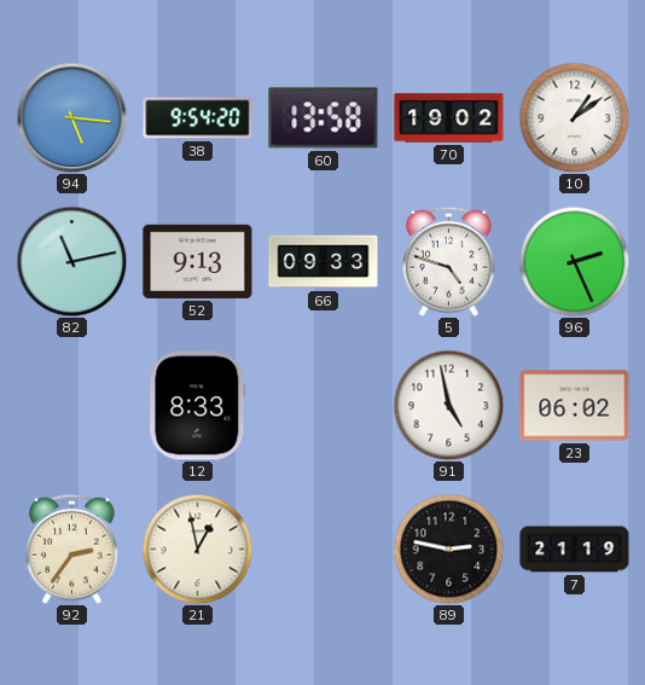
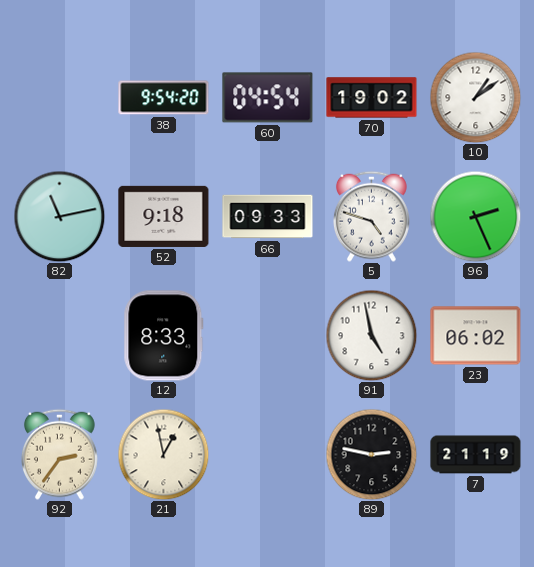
94: 5:16 -> none (71, 117)
60: 13:58 -> 04:54 (268, 98)
52: 9:13 -> 9:18 (164, 216)
